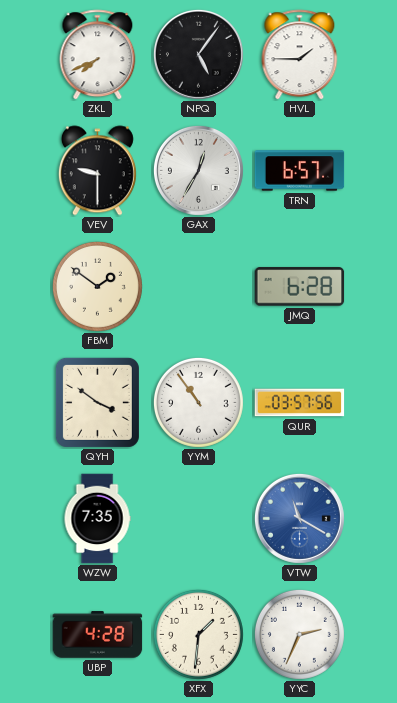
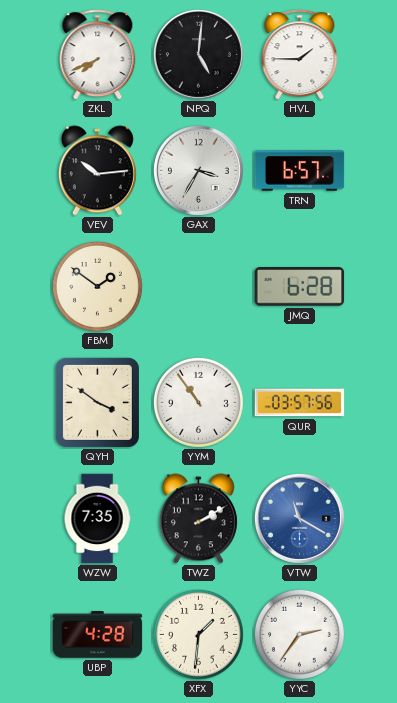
NPQ: 5:06 -> 5:01 (198, 54)
VEV: 9:30 -> 10:14 (97, 171)
GAX: 12:35 -> 3:35 (198, 170)
TWZ: none -> 2:10 (198, 519)
YYC: 2:34 -> 2:36 (299, 634)
